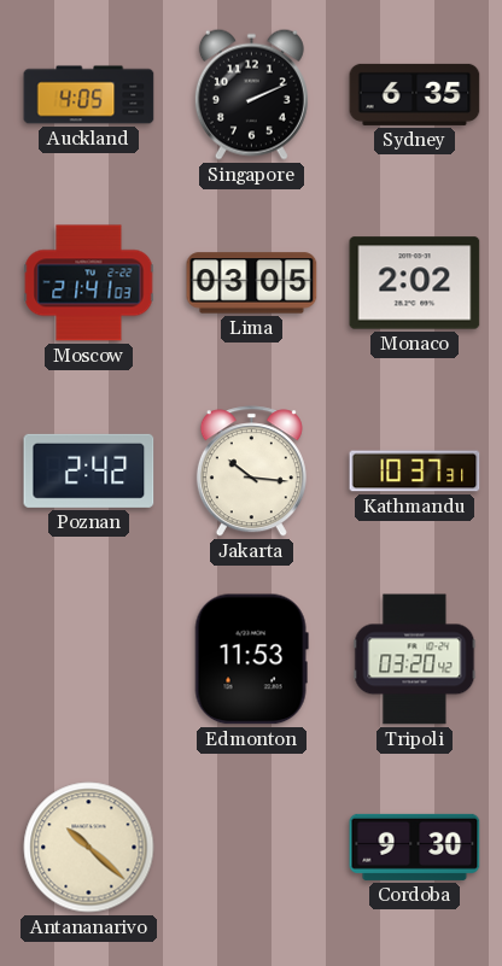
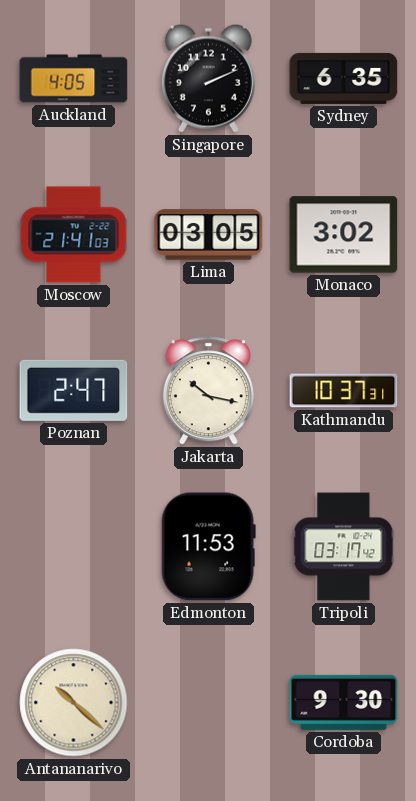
Monaco: 2:02 -> 3:02 (344, 235)
Poznan: 2:42 -> 2:47 (74, 390)
Jakarta: 10:16 -> 10:17 (208, 391)
Tripoli: 03:20 -> 03:17 (344, 547)
